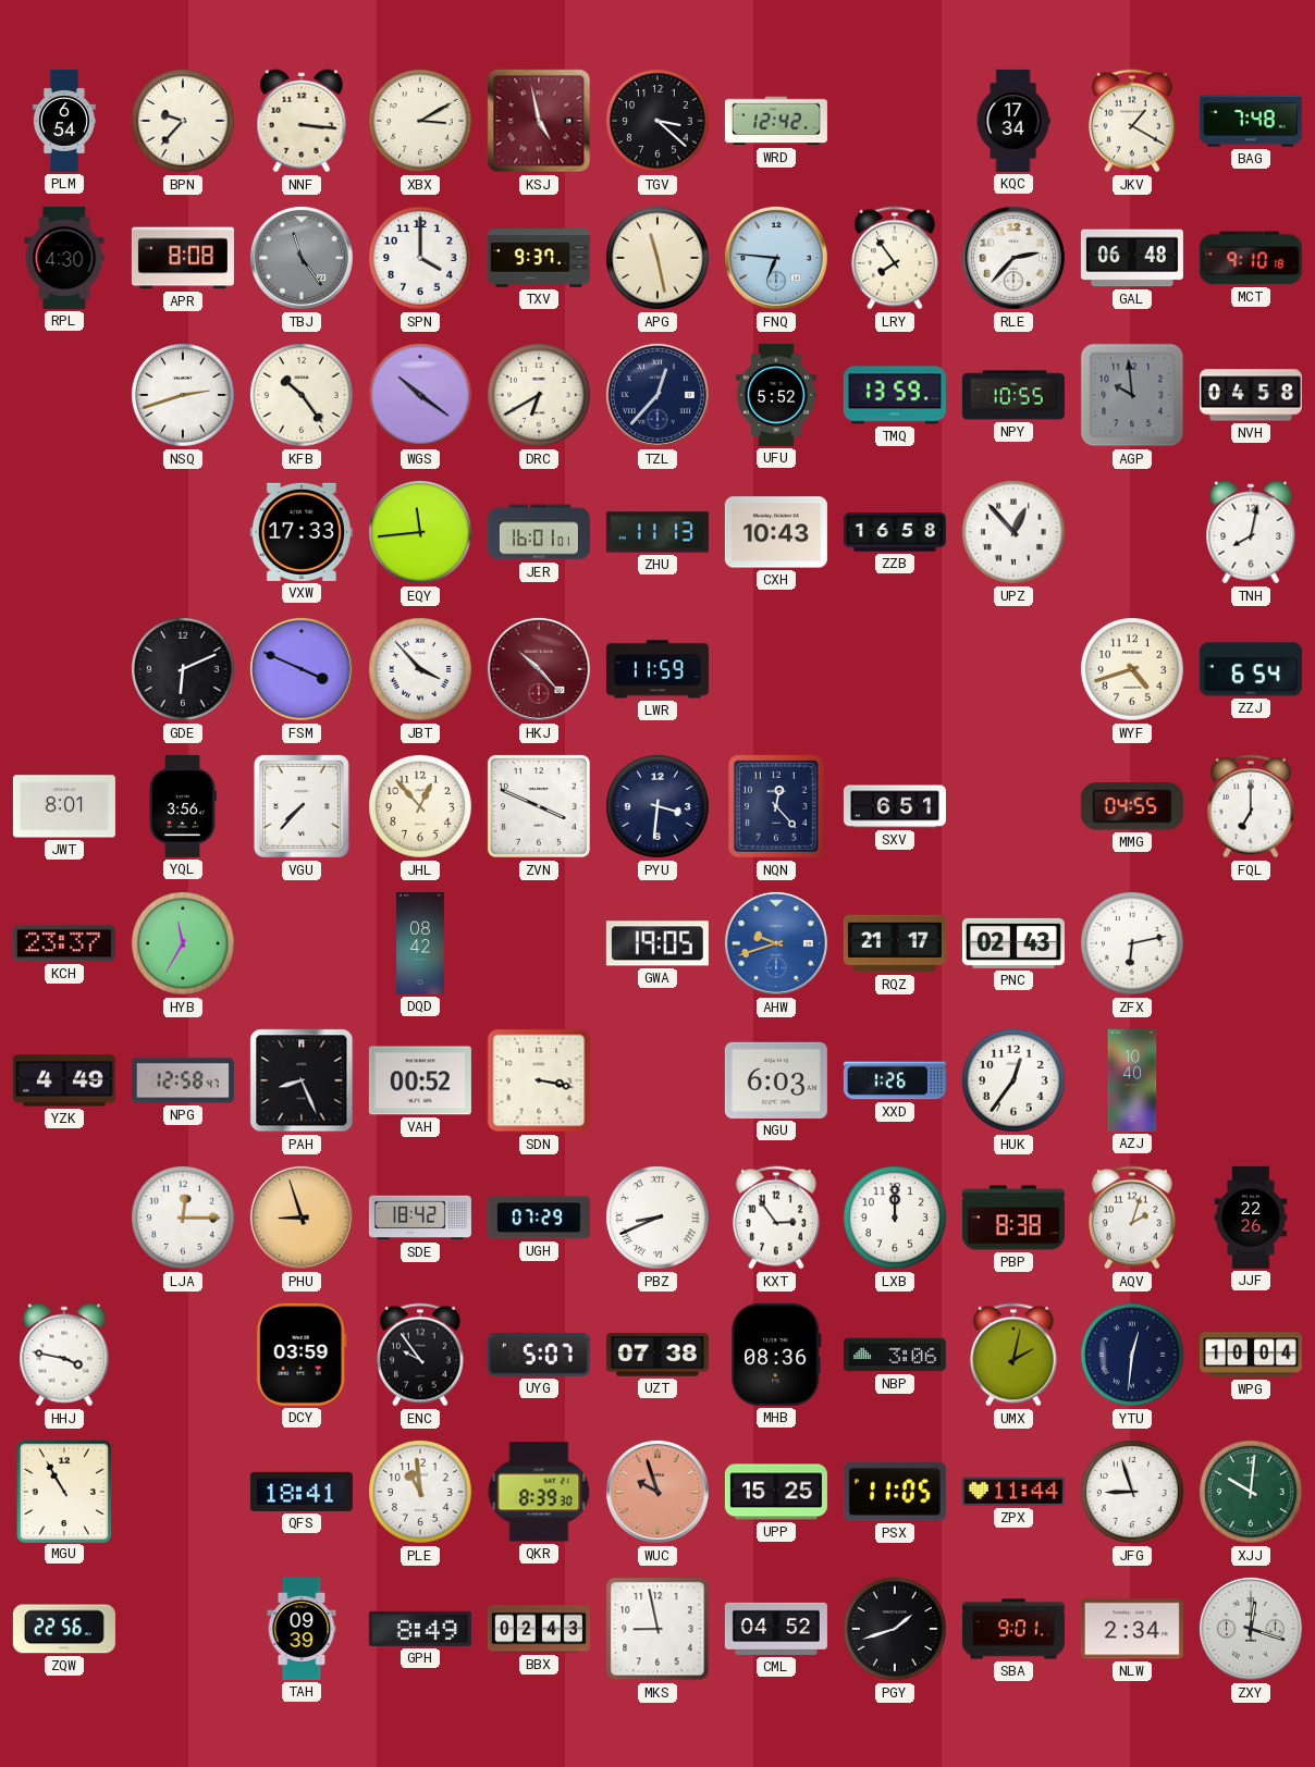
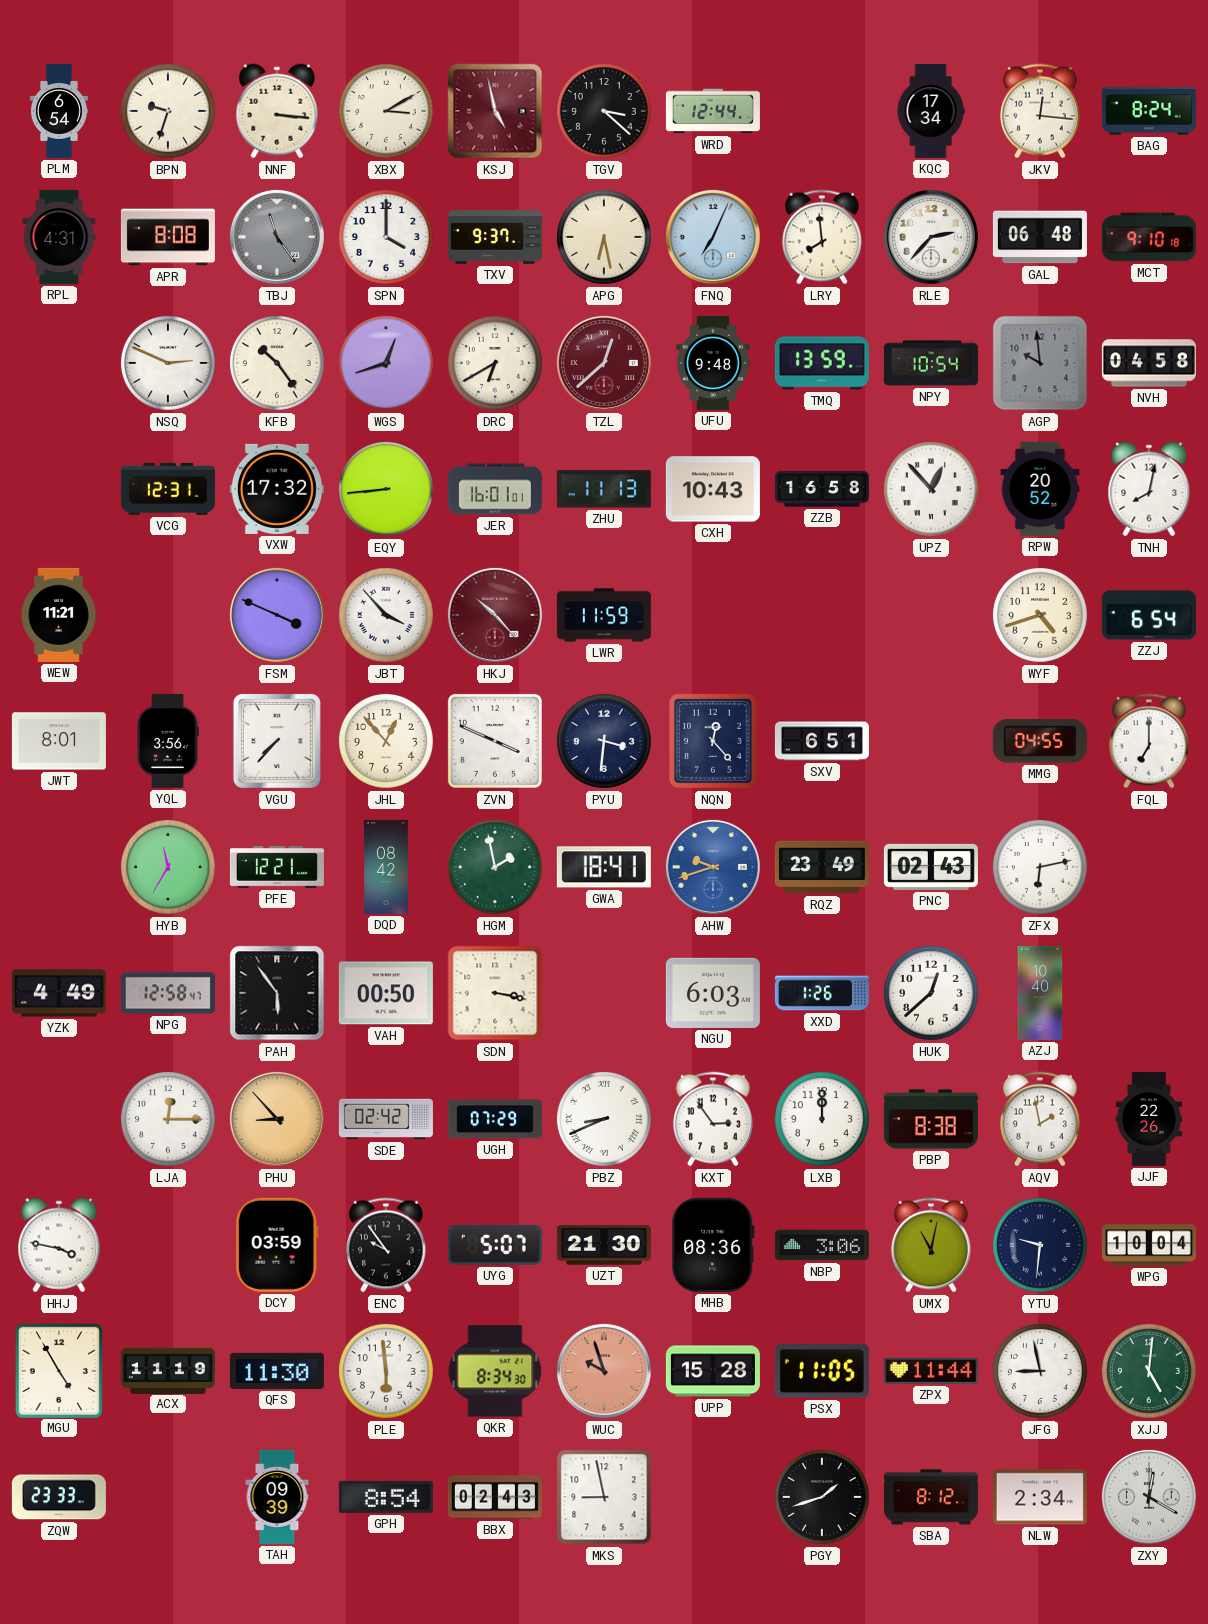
BPN: 9:37 -> 9:33 (168, 111)
WRD: 12:42 -> 12:44 (713, 111)
JKV: 1:20 -> 12:16 (1040, 111)
BAG: 7:48 -> 8:24 (1149, 111)
RPL: 4:30 -> 4:31 (59, 237)
APG: 11:28 -> 6:28 (604, 237)
FNQ: 6:46 -> 7:04 (713, 237)
LRY: 7:54 -> 7:59 (822, 237)
NSQ: 2:42 -> 2:49 (168, 363)
WGS: 10:21 -> 12:42 (386, 363)
TZL: 12:37 -> 12:38 (604, 363)
TZL dial: navy -> burgundy (604, 363)
UFU: 5:52 -> 9:48 (713, 363)
NPY: 10:55 -> 10:54 (931, 363)
VCG: none -> 12:31 (168, 489)
VXW: 17:33 -> 17:32 (277, 489)
EQY: 11:44 -> 8:44 (386, 489)
RPW: none -> 20:52 (1040, 489)
WEW: none -> 11:21 (59, 615)
GDE: 6:11 -> none (183, 669)
KCH: 23:37 -> none (64, 943)
PFE: none -> 12:21 (277, 868)
HGM: none -> 1:58 (495, 867)
GWA: 19:05 -> 18:41 (604, 867)
RQZ: 21:17 -> 23:49 (822, 867)
PAH: 8:26 -> 5:54 (277, 993)
VAH: 00:52 -> 00:50 (386, 993)
HUK: 12:36 -> 12:38 (931, 993)
PHU: 8:57 -> 8:53 (277, 1119)
SDE: 18:42 -> 02:42 (386, 1119)
AQV: 2:03 -> 1:58 (1040, 1119)
UZT: 07:38 -> 21:30 (604, 1245)
UMX: 2:02 -> 11:02 (931, 1245)
YTU: 12:31 -> 9:31 (1040, 1245)
MGU: 10:55 -> 4:55 (59, 1370)
ACX: none -> 11:19 (168, 1370)
QFS: 18:41 -> 11:30 (277, 1371)
PLE: 10:59 -> 5:59 (386, 1371)
QKR: 8:39 -> 8:34 (495, 1371)
UPP: 15:25 -> 15:28 (713, 1371)
JFG: 8:57 -> 8:58 (1040, 1371)
XJJ: 10:01 -> 5:01 (1149, 1371)
ZQW: 22:56 -> 23:33 (59, 1497)
GPH: 8:49 -> 8:54 (386, 1497)
CML: 04:52 -> none (776, 1629)
SBA: 9:01 -> 8:12 (931, 1497)
ZXY: 12:18 -> 12:20 (1149, 1497)
